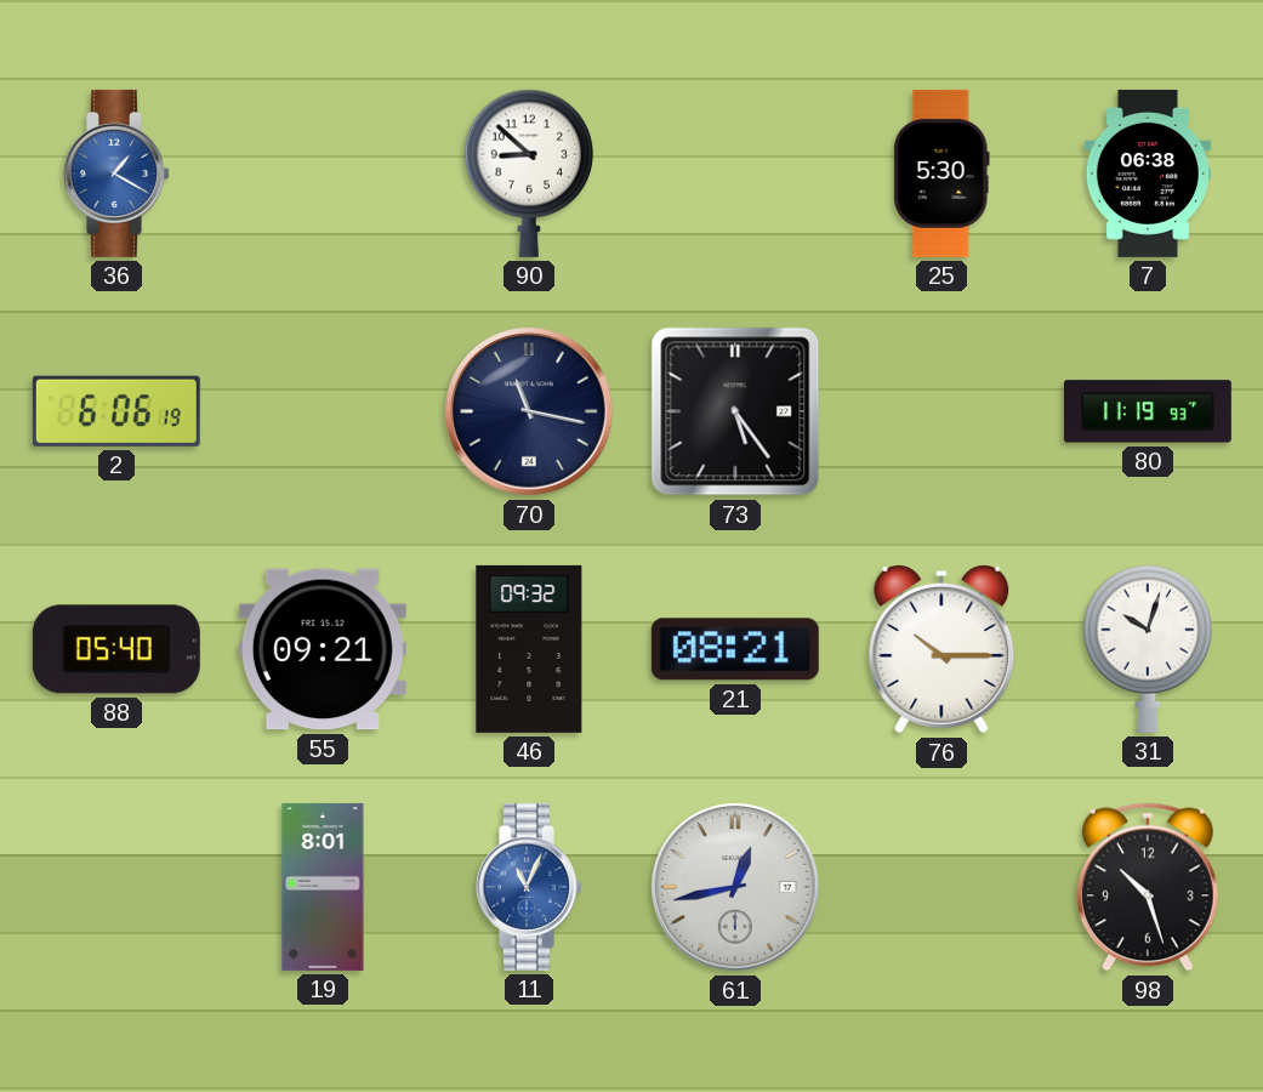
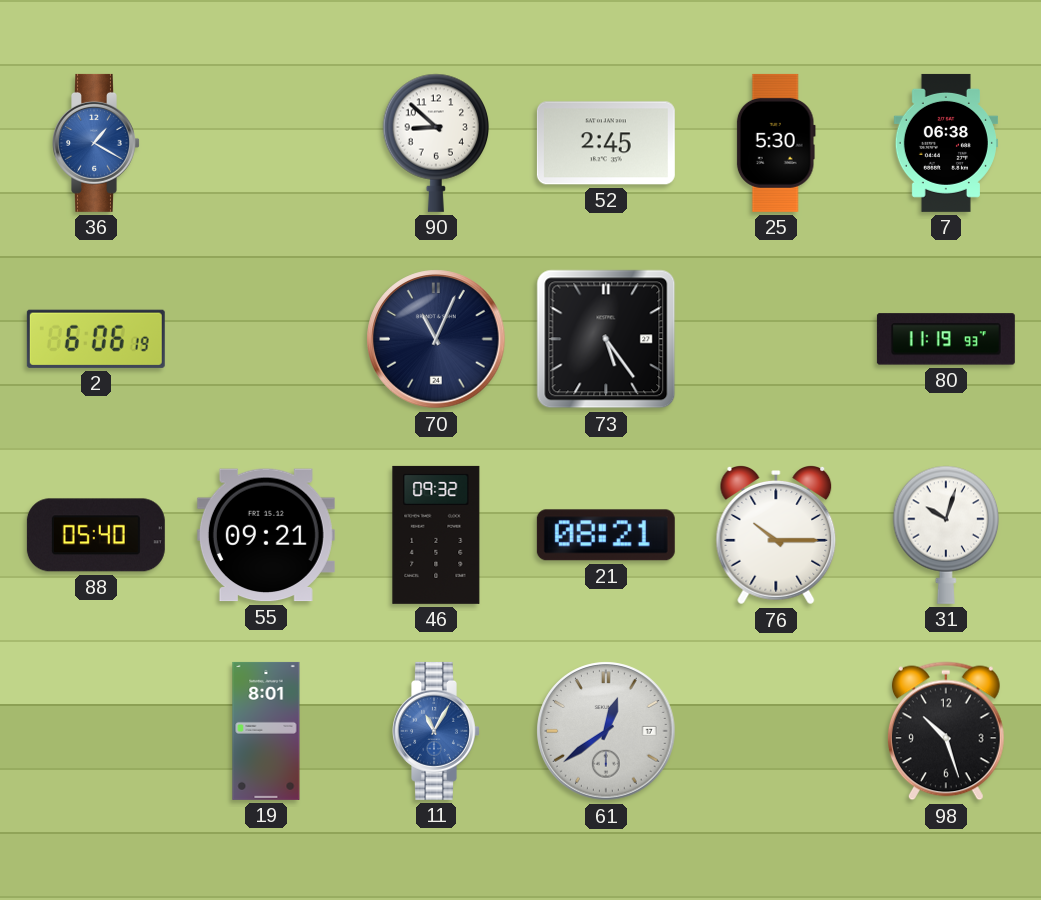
52: none -> 2:45 (606, 143)
70: 11:17 -> 11:04 (436, 339)
11: 11:04 -> 11:05 (437, 731)
61: 12:43 -> 12:39 (606, 731)
